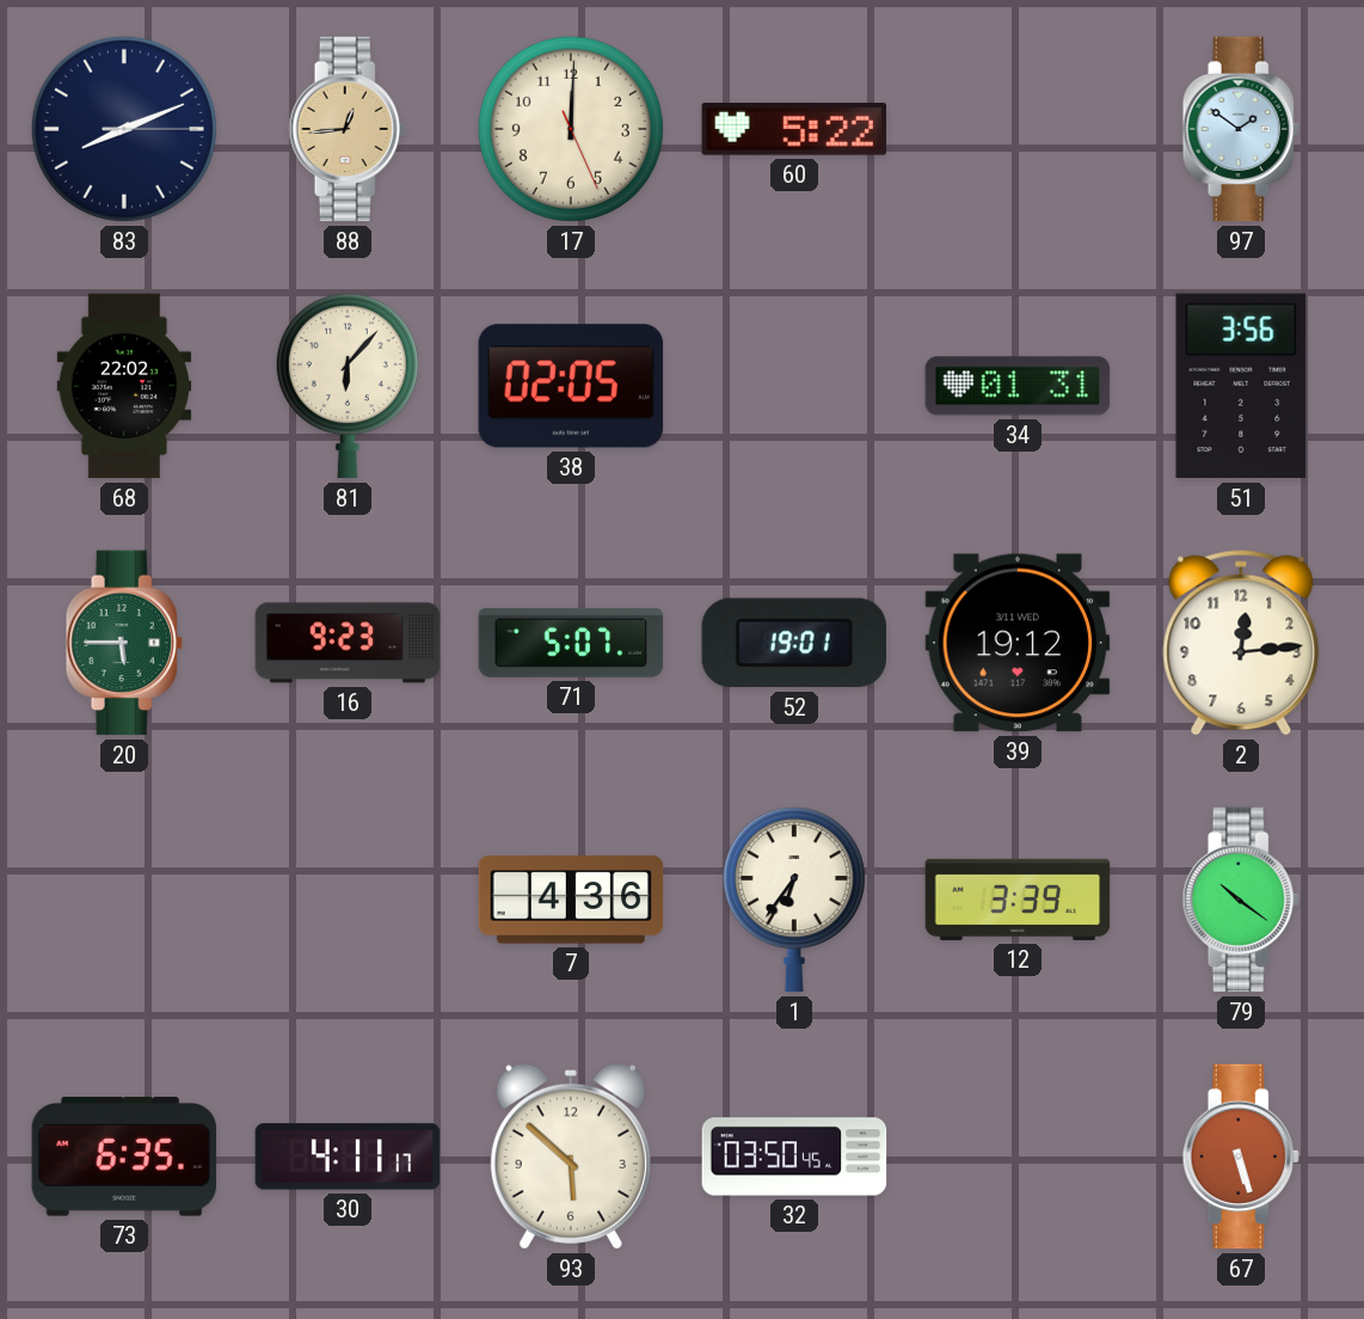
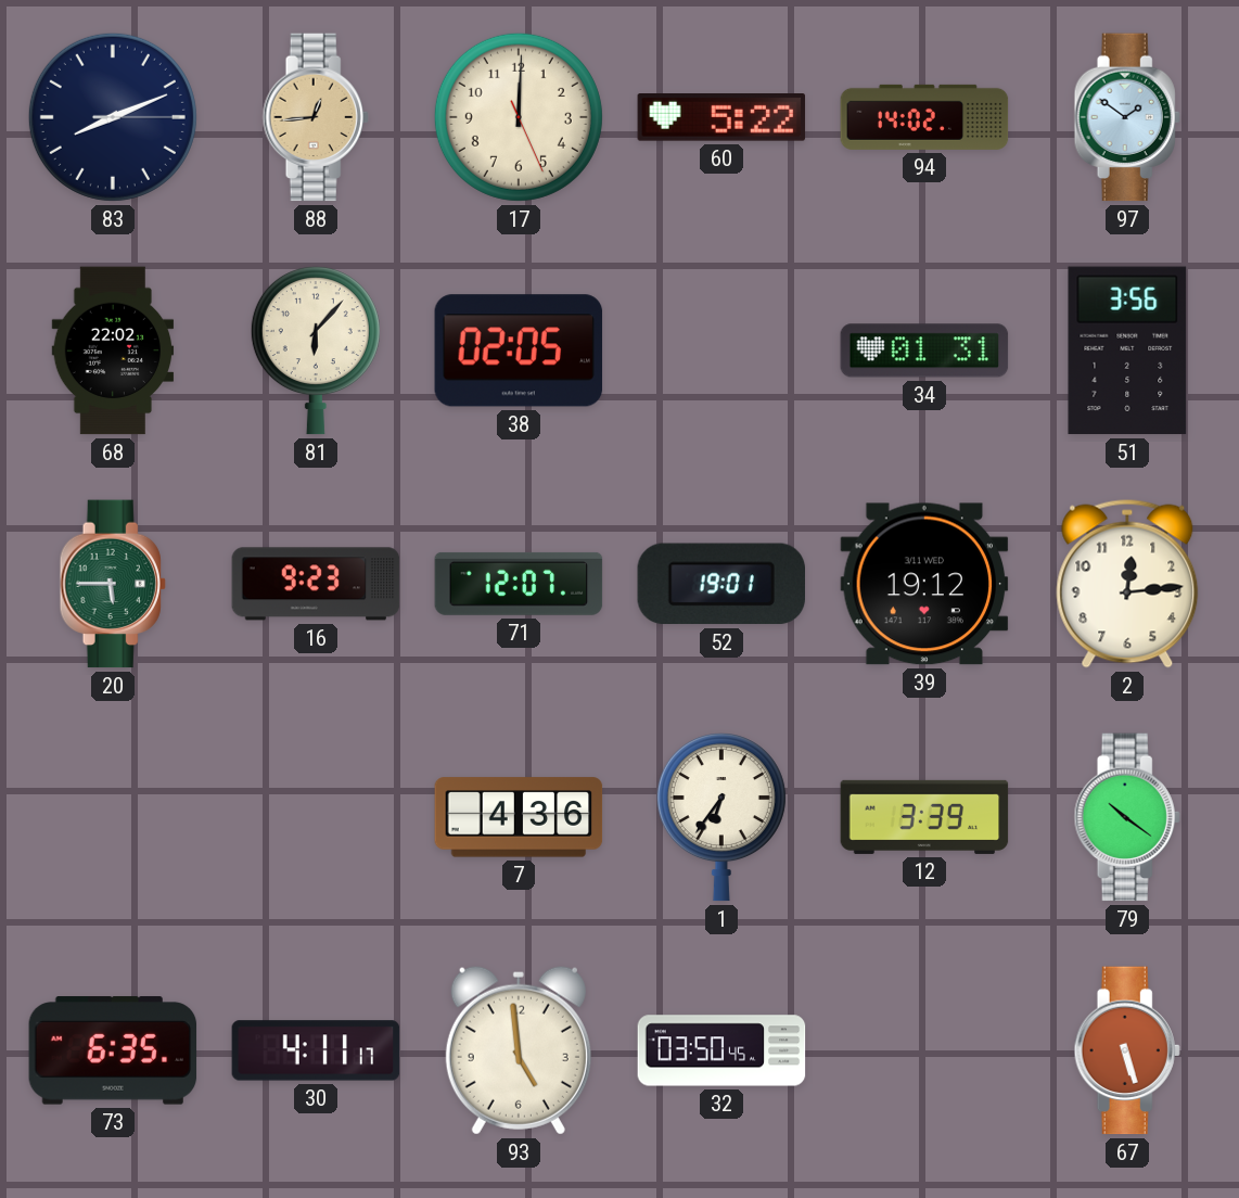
94: none -> 14:02 (924, 117)
71: 5:07 -> 12:07 (519, 584)
93: 5:52 -> 4:59 (519, 1050)
